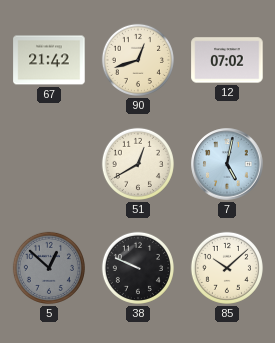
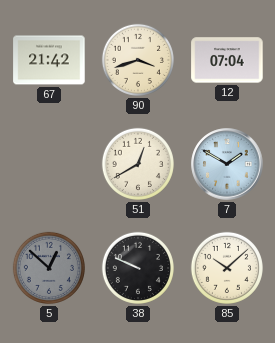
90: 12:42 -> 3:42 (138, 60)
12: 07:02 -> 07:04 (227, 60)
7: 5:02 -> 1:50 (227, 164)
